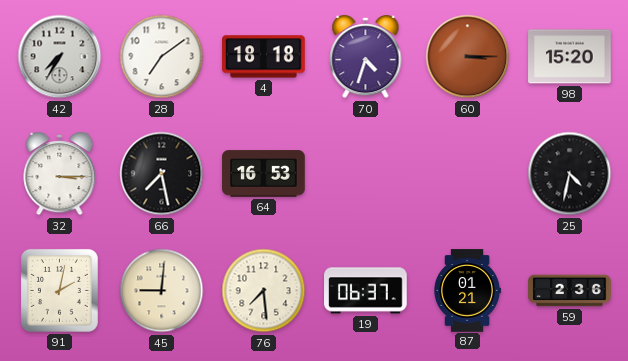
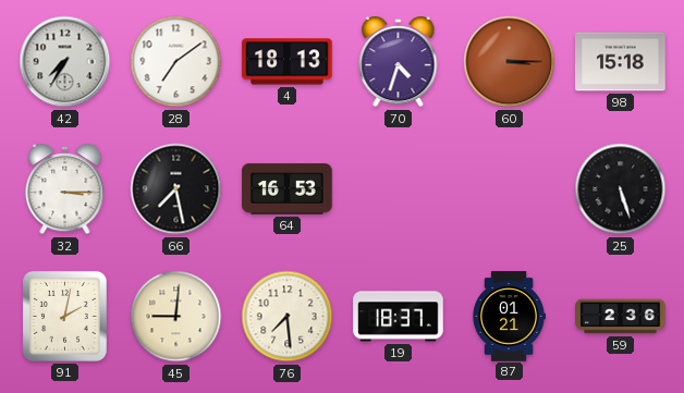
4: 18:18 -> 18:13 (288, 62)
98: 15:20 -> 15:18 (621, 62)
25: 4:32 -> 5:27 (621, 189)
19: 06:37 -> 18:37 (399, 317)
